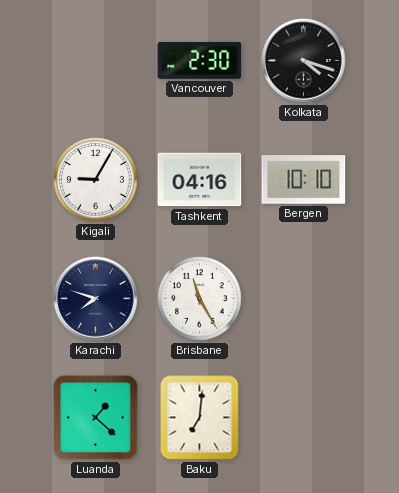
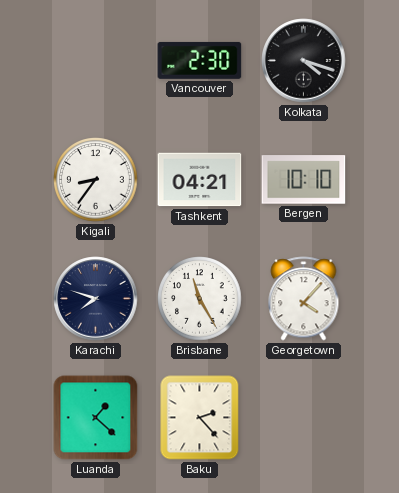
Kigali: 9:05 -> 8:36 (96, 180)
Tashkent: 04:16 -> 04:21 (200, 180)
Georgetown: none -> 4:07 (304, 299)
Baku: 7:01 -> 2:23 (200, 418)
